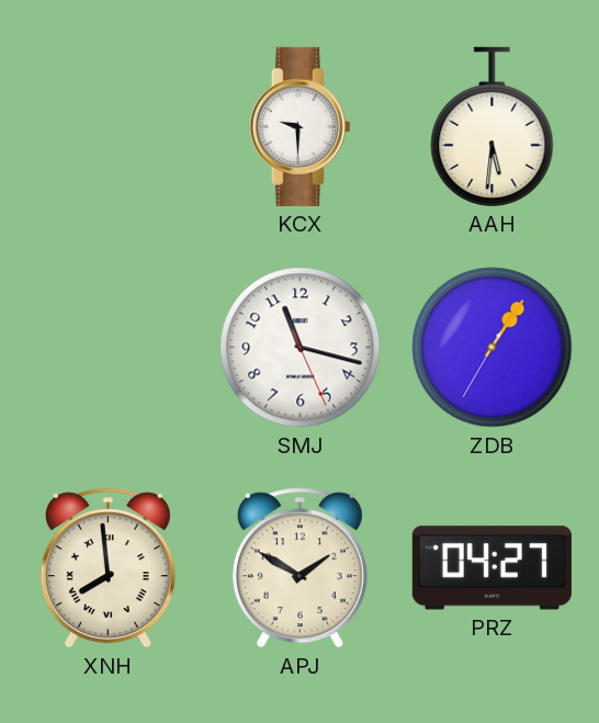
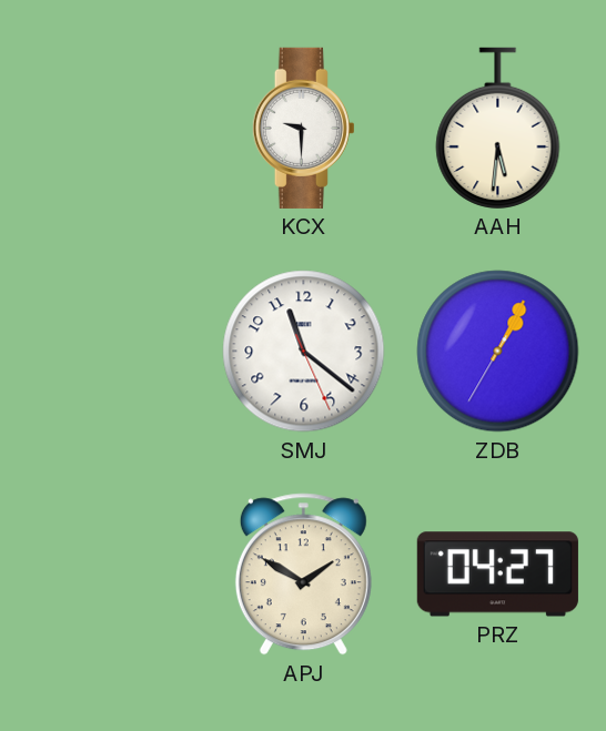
SMJ: 11:17 -> 11:21 (304, 352)
ZDB: 1:05 -> 1:04 (498, 352)
XNH: 7:59 -> none (108, 568)
